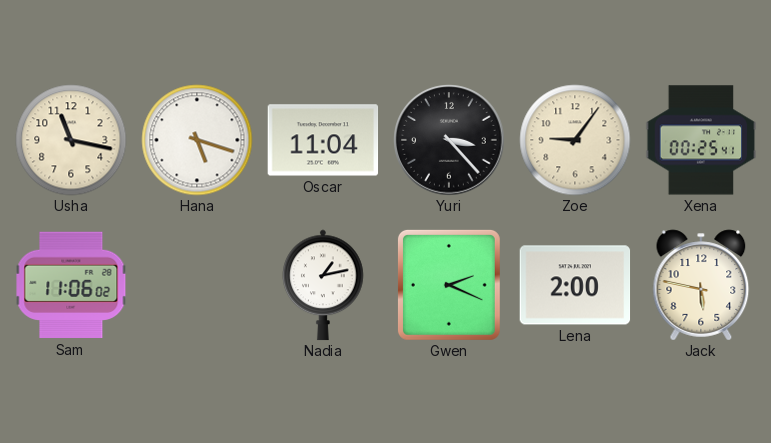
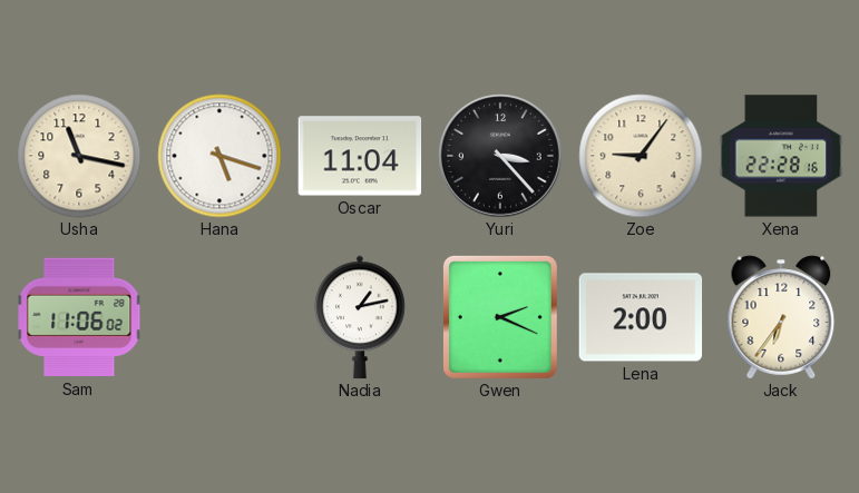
Xena: 00:25 -> 22:28 (781, 156)
Jack: 5:47 -> 6:36 (781, 317)
